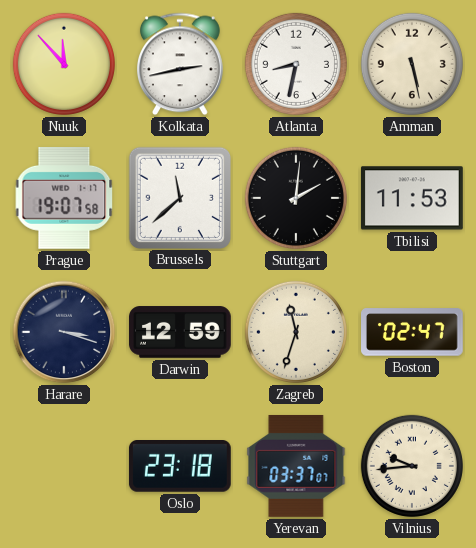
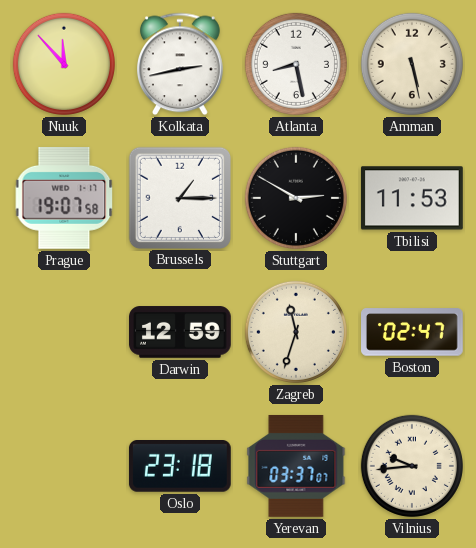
Atlanta: 8:32 -> 8:28 (296, 64)
Brussels: 11:38 -> 1:15 (179, 197)
Stuttgart: 2:01 -> 2:50 (296, 198)
Harare: 3:18 -> none (64, 332)
